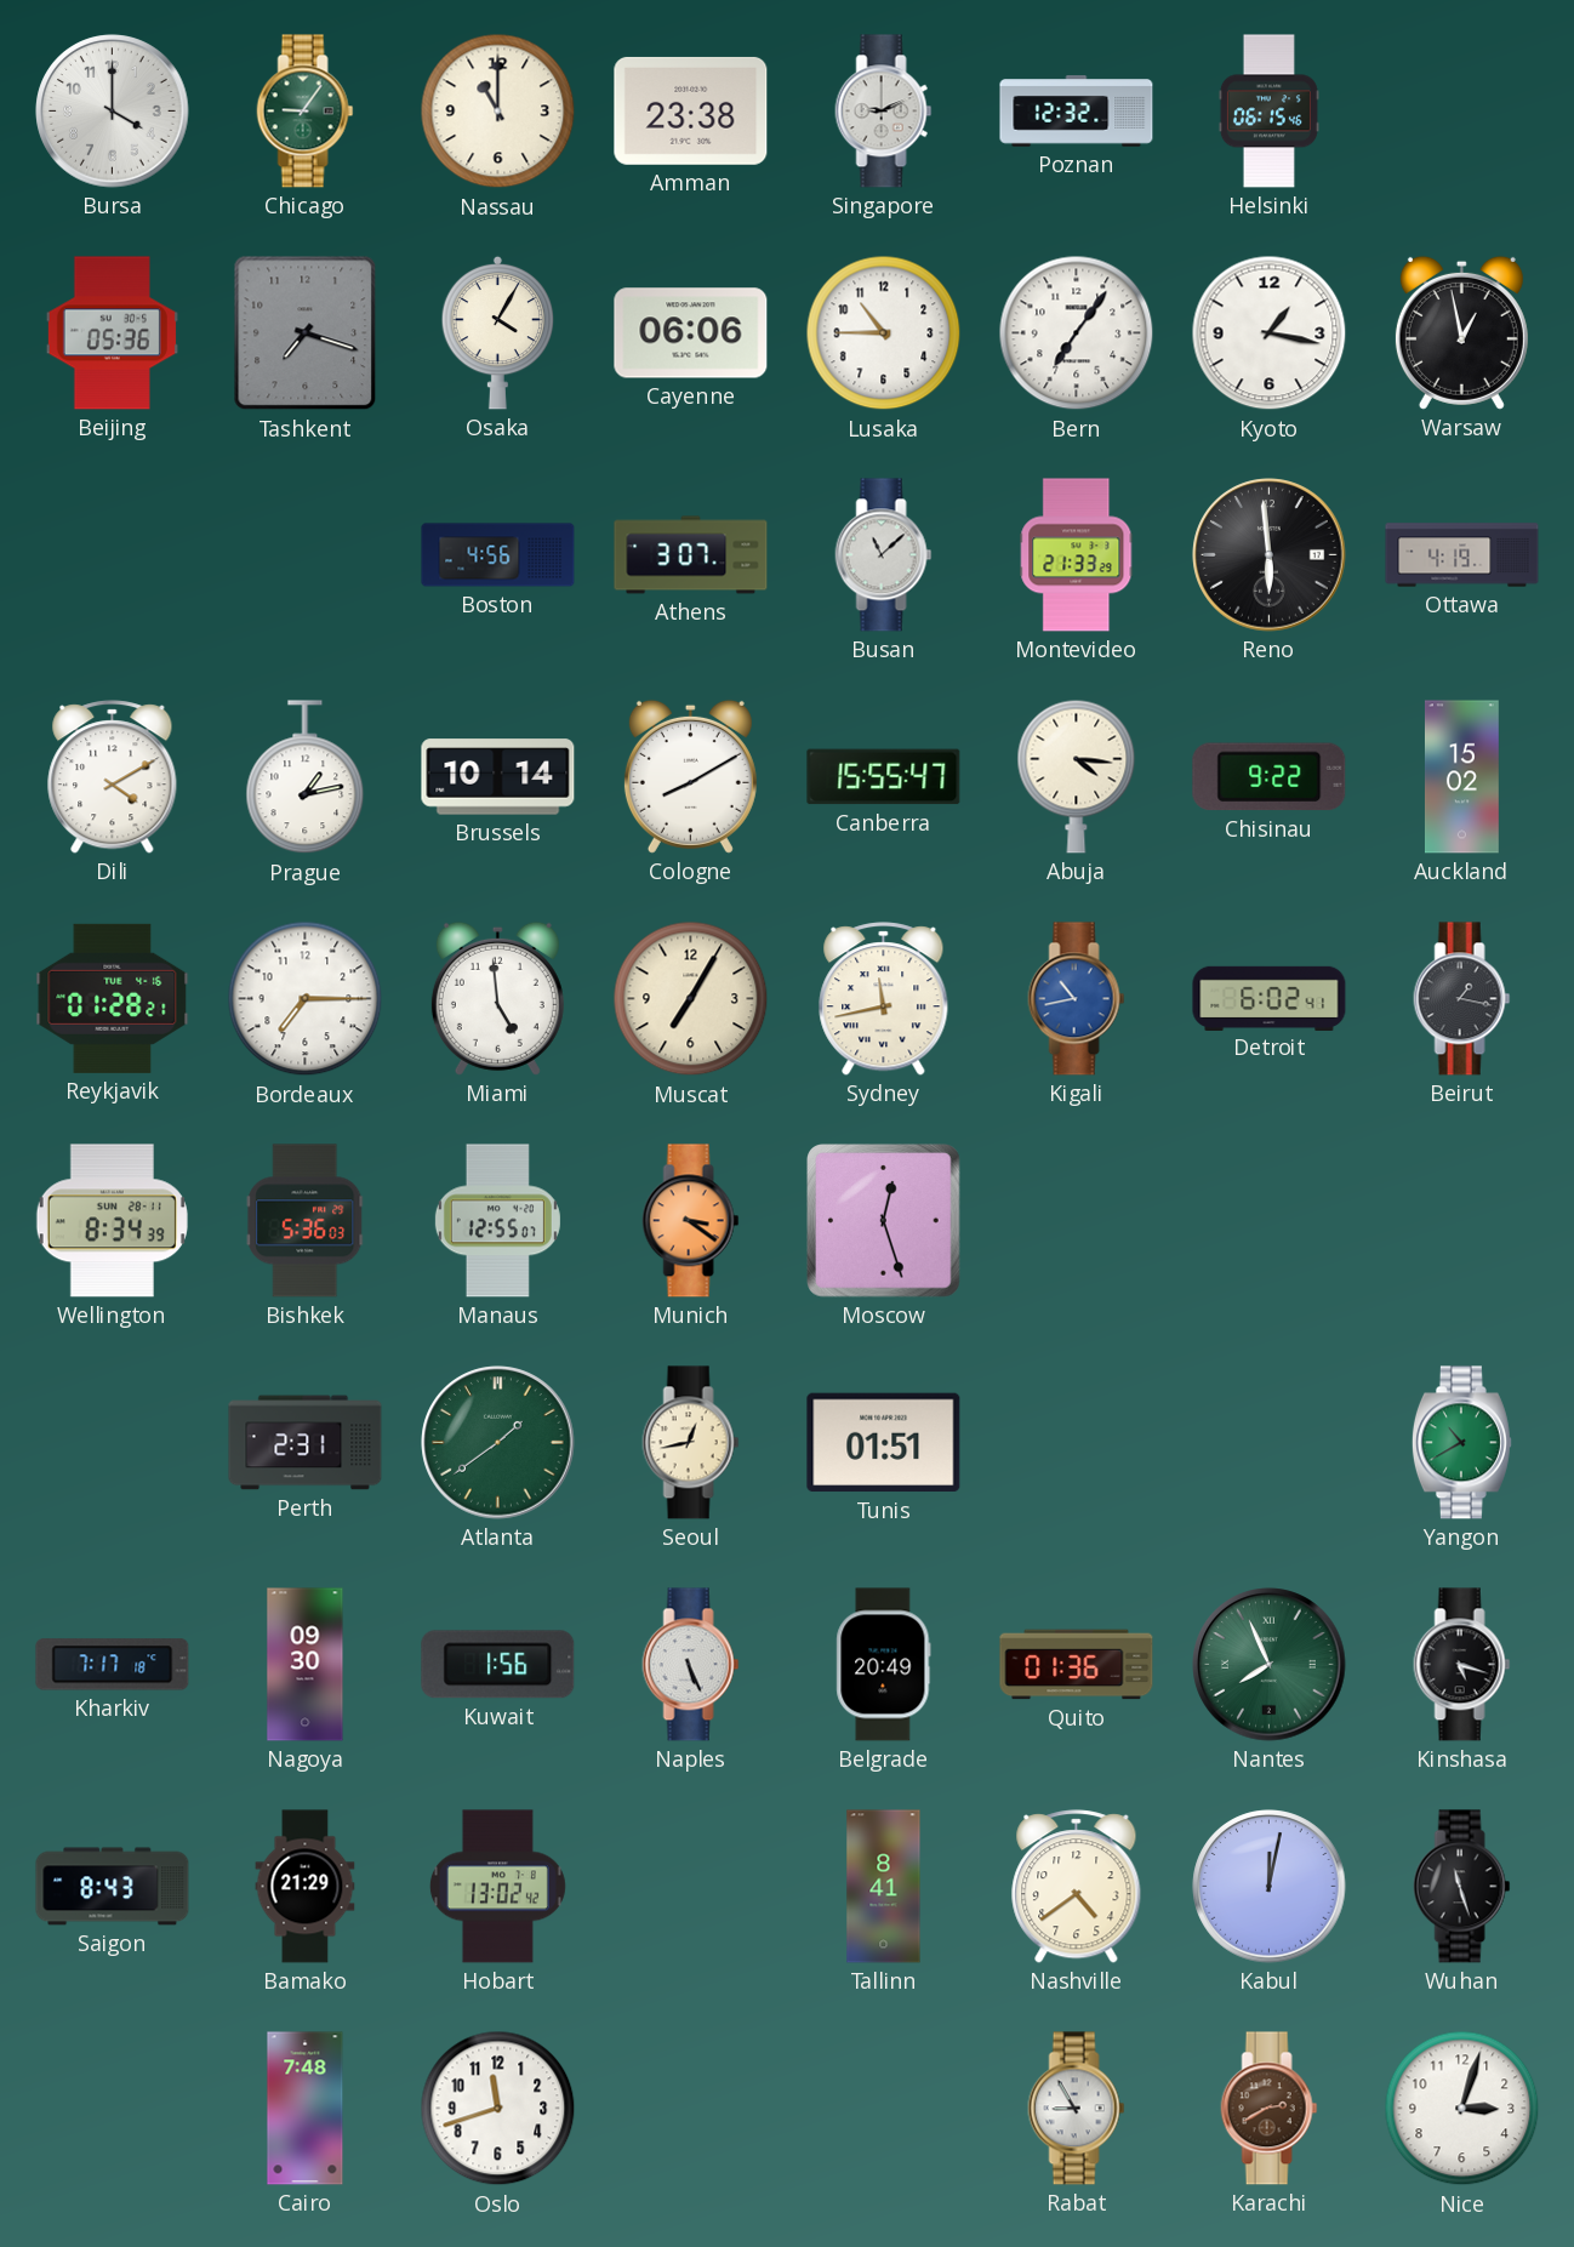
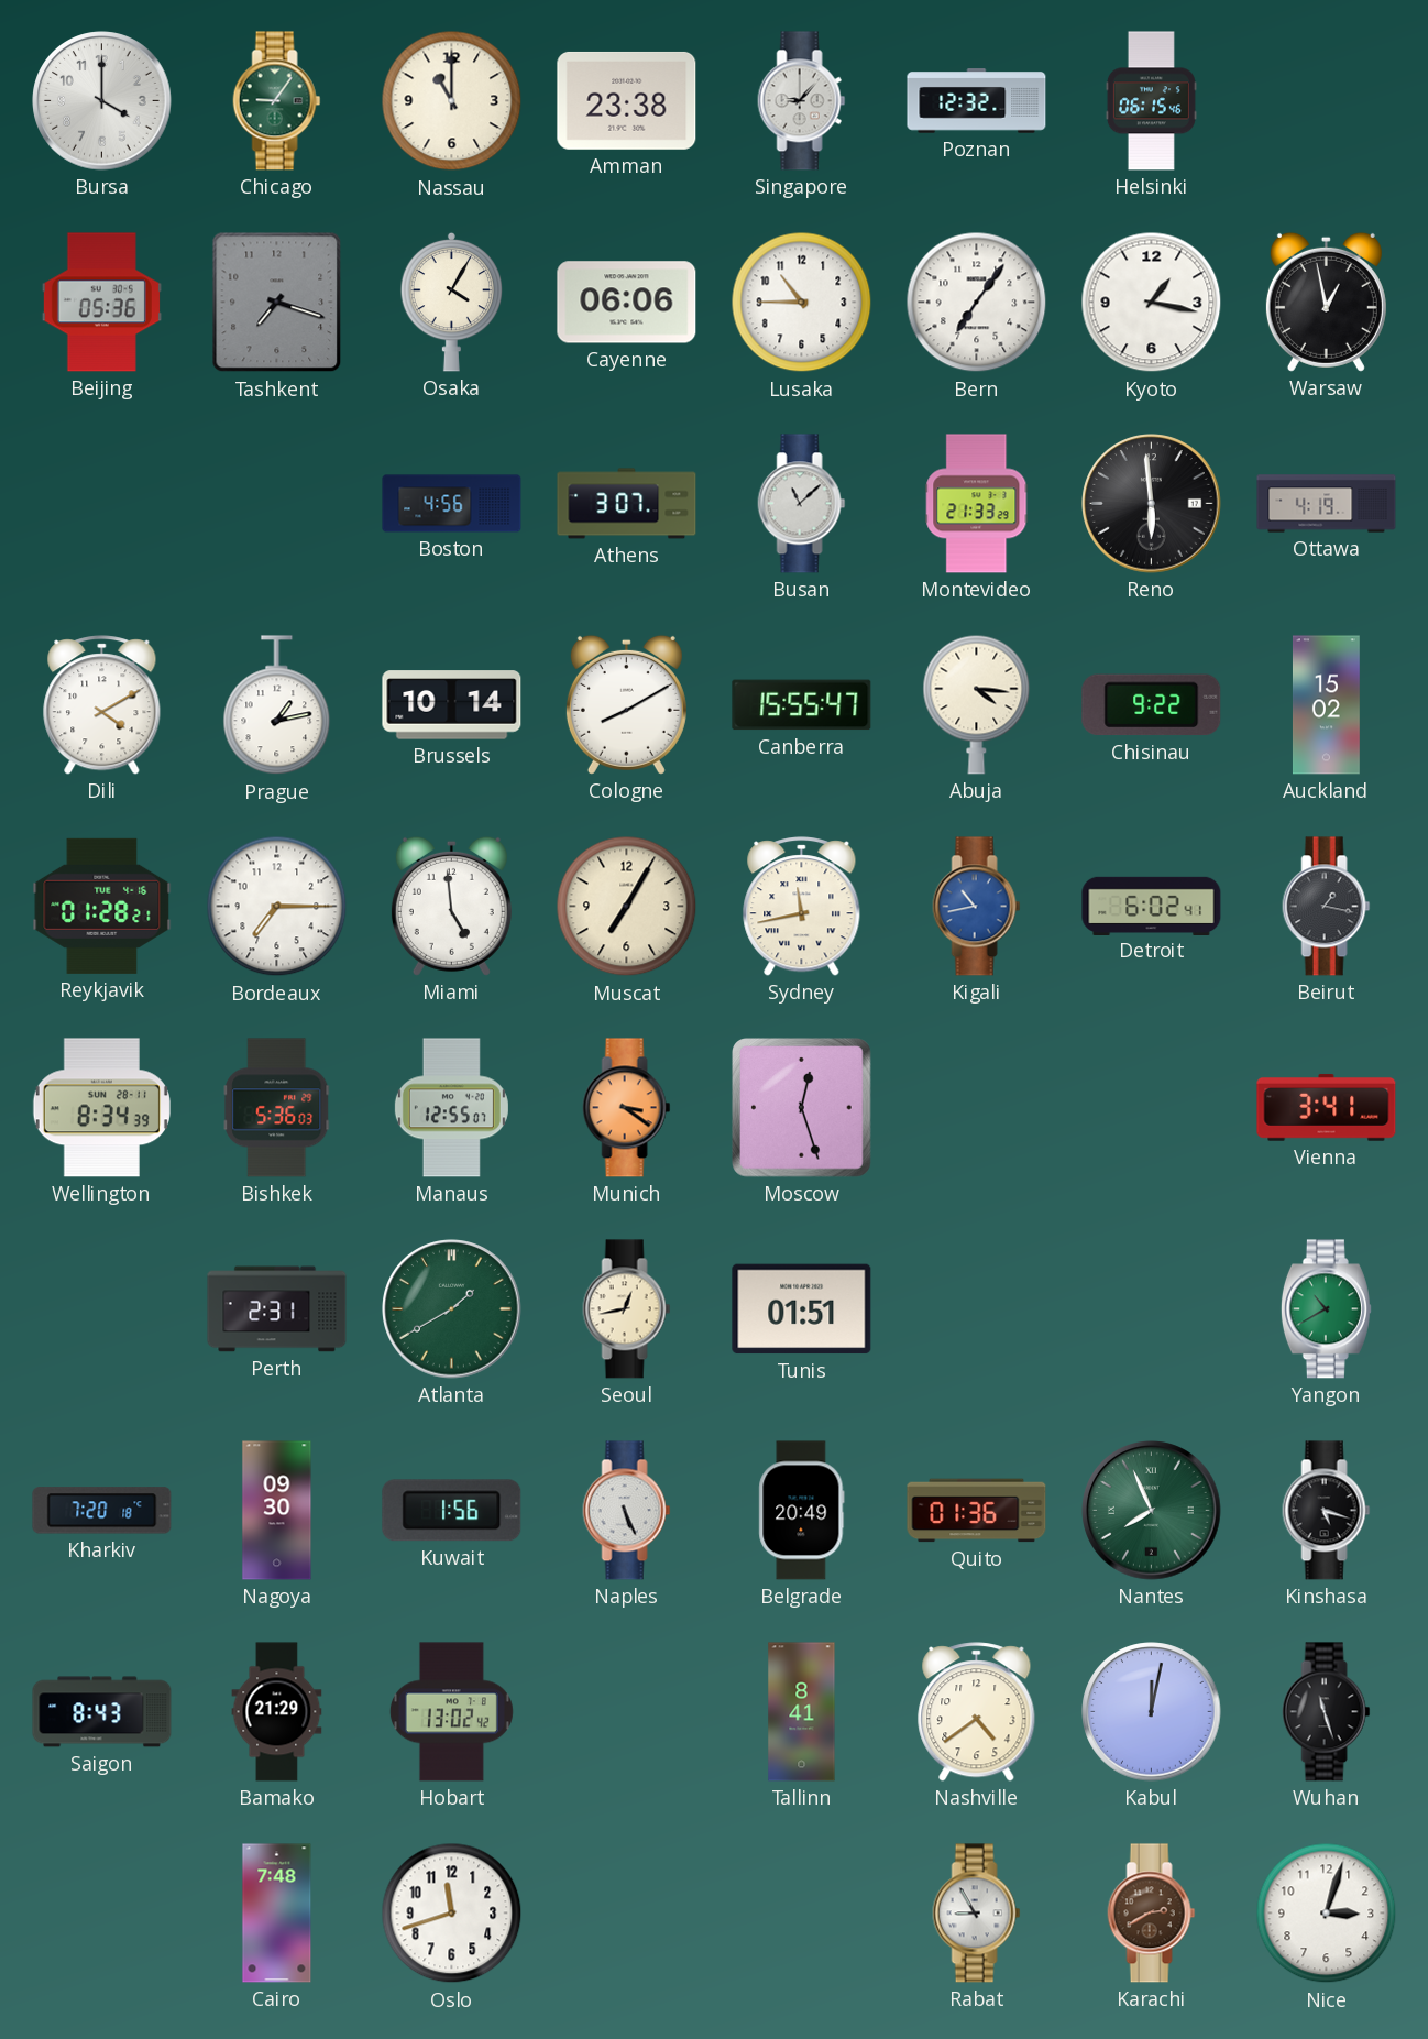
Singapore: 9:11 -> 9:07 (802, 101)
Vienna: none -> 3:41 (1327, 1107)
Atlanta: 1:39 -> 1:40 (452, 1309)
Kharkiv: 7:17 -> 7:20 (102, 1511)
